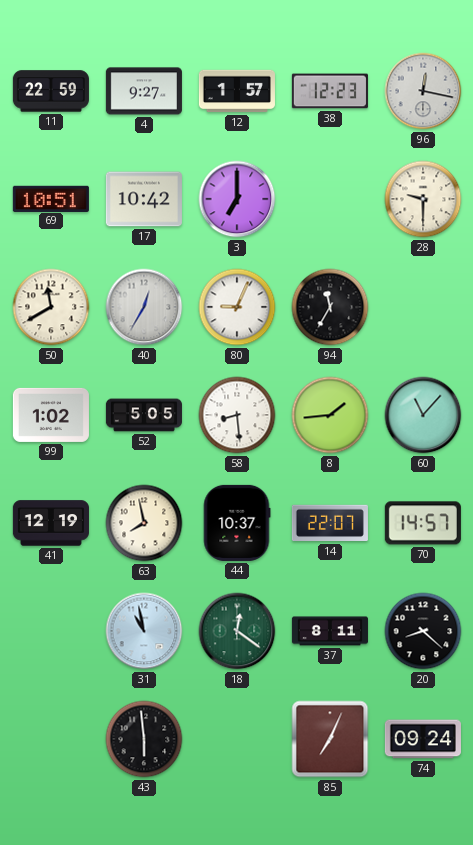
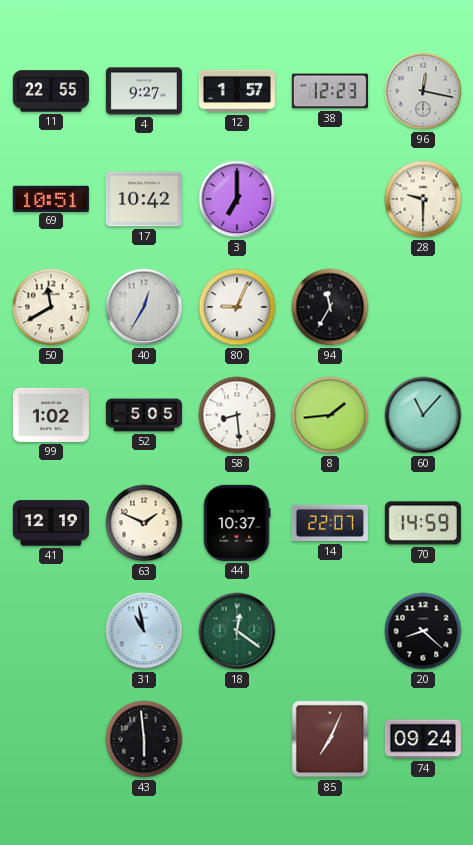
11: 22:59 -> 22:55 (51, 91)
63: 7:58 -> 1:49 (144, 523)
70: 14:57 -> 14:59 (423, 523)
37: 8:11 -> none (330, 631)
